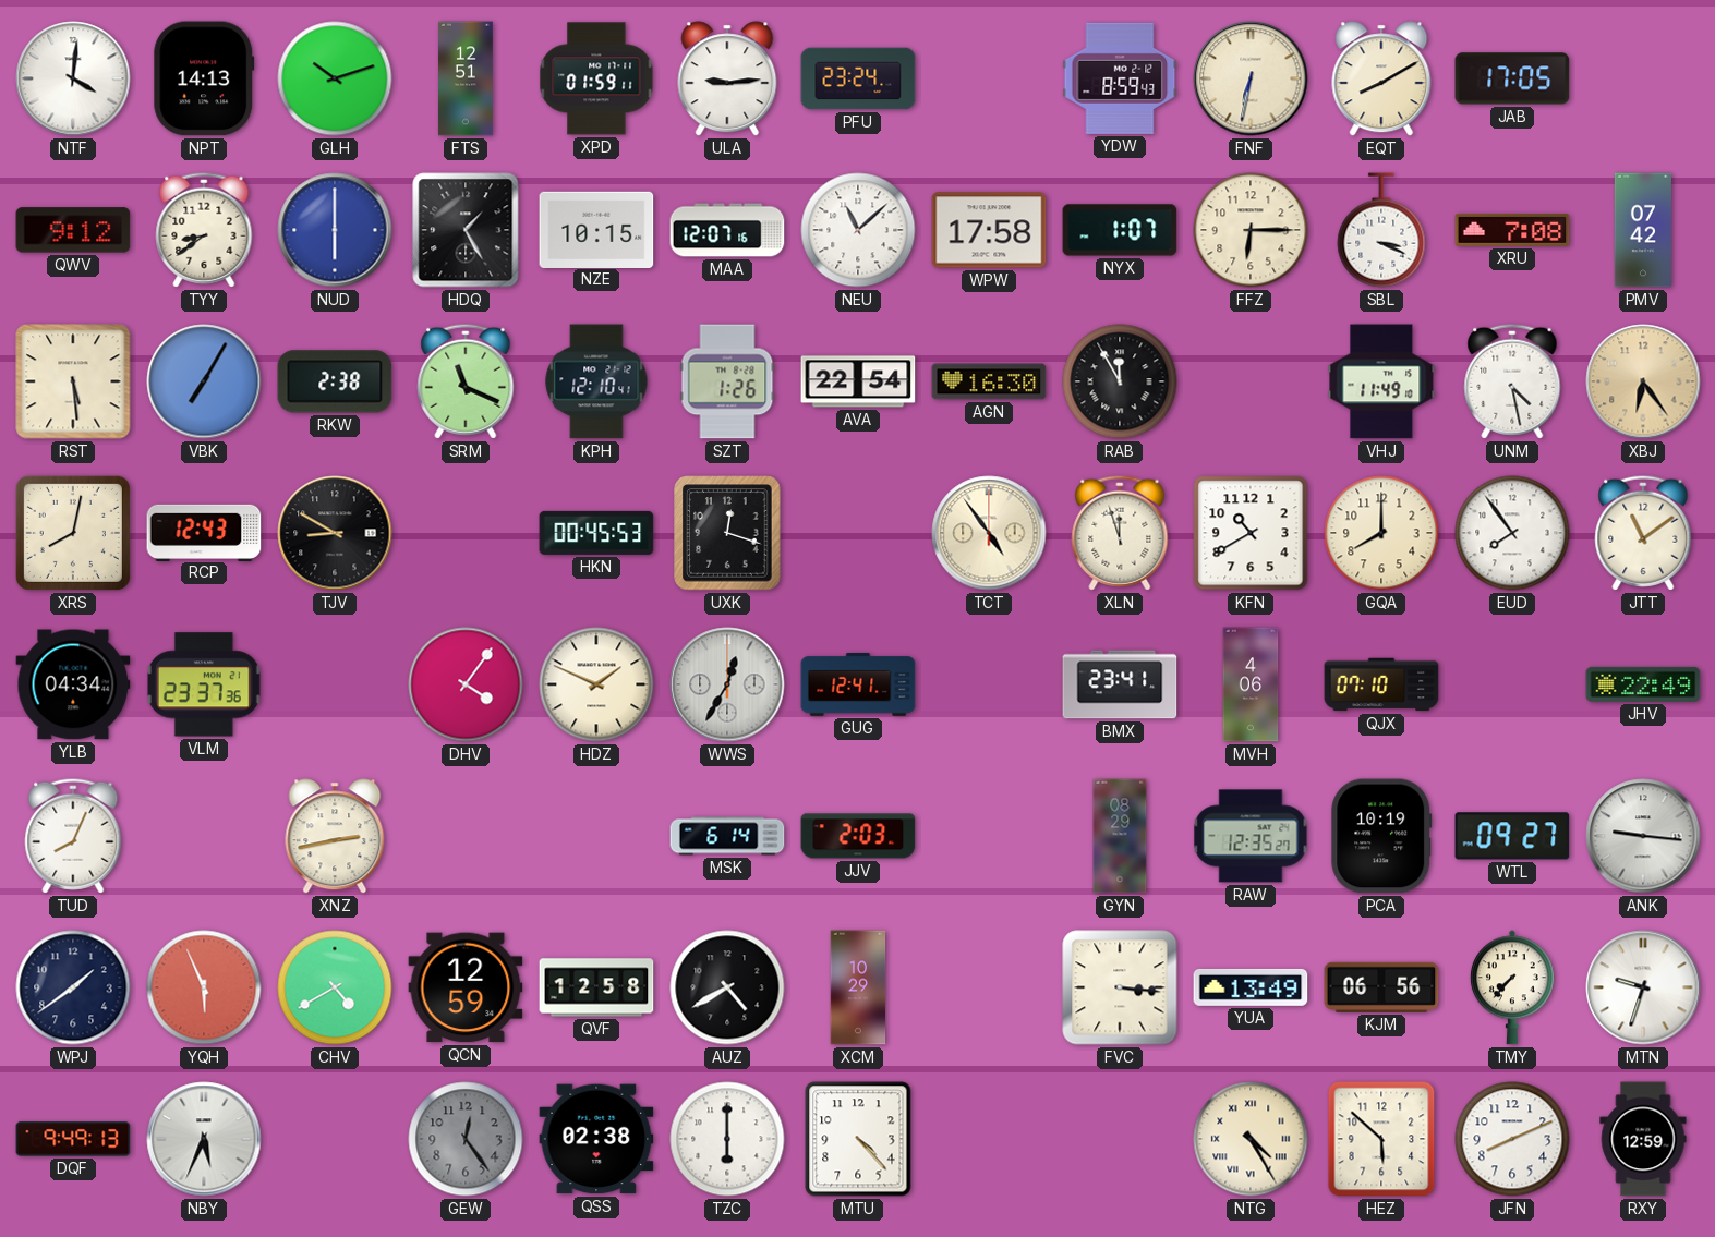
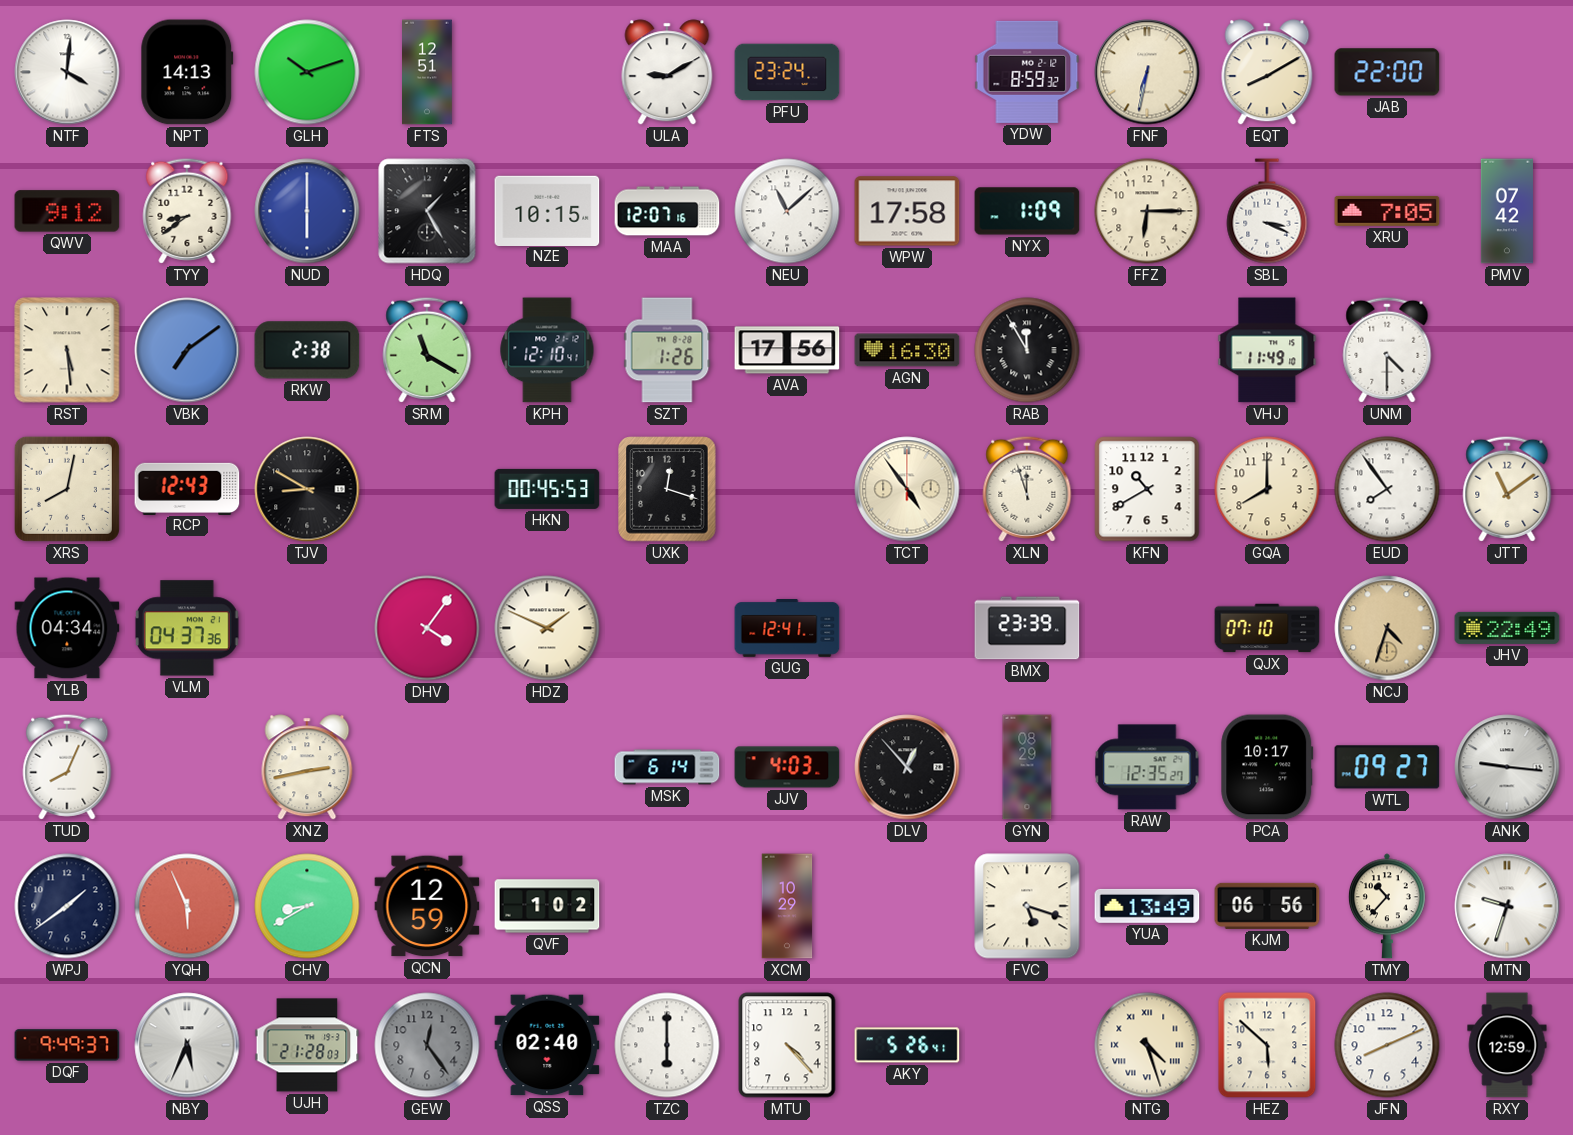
XPD: 01:59 -> none (596, 78)
ULA: 9:14 -> 9:10 (667, 72)
YDW: 8:59:43 -> 8:59:32 (1027, 72)
JAB: 17:05 -> 22:00 (1387, 72)
NYX: 1:07 -> 1:09 (1027, 211)
XRU: 7:08 -> 7:05 (1387, 211)
VBK: 7:05 -> 7:09 (187, 350)
SRM: 11:19 -> 11:20 (427, 350)
AVA: 22:54 -> 17:56 (787, 350)
UNM: 4:28 -> 4:30 (1387, 350)
XBJ: 6:24 -> none (1643, 381)
VLM: 23:37 -> 04:37 (187, 628)
WWS: 12:35 -> none (727, 684)
BMX: 23:41 -> 23:39 (1027, 628)
MVH: 4:06 -> none (1251, 684)
NCJ: none -> 4:33 (1387, 628)
JJV: 2:03 -> 4:03 (787, 767)
DLV: none -> 12:53 (907, 767)
PCA: 10:19 -> 10:17 (1267, 767)
CHV: 4:40 -> 8:40 (307, 906)
QVF: 12:58 -> 1:02 (547, 906)
AUZ: 4:40 -> none (727, 987)
FVC: 3:16 -> 5:18 (1027, 906)
TMY: 7:37 -> 10:37 (1387, 906)
DQF: 9:49:13 -> 9:49:37 (67, 1045)
UJH: none -> 21:28 (307, 1045)
QSS: 02:38 -> 02:40 (547, 1045)
AKY: none -> 5:26 (907, 1045)
NTG: 4:25 -> 4:27 (1147, 1045)
